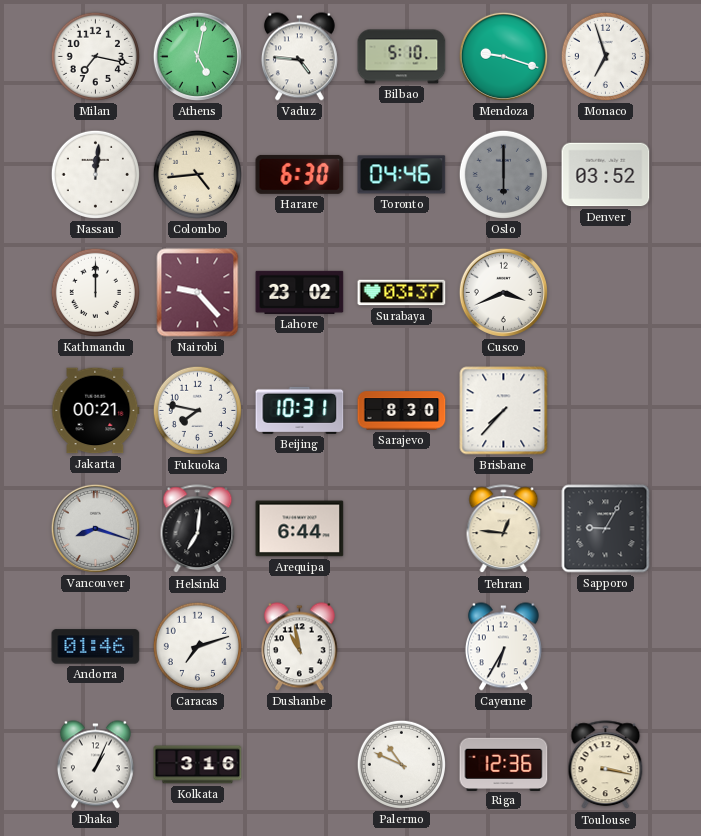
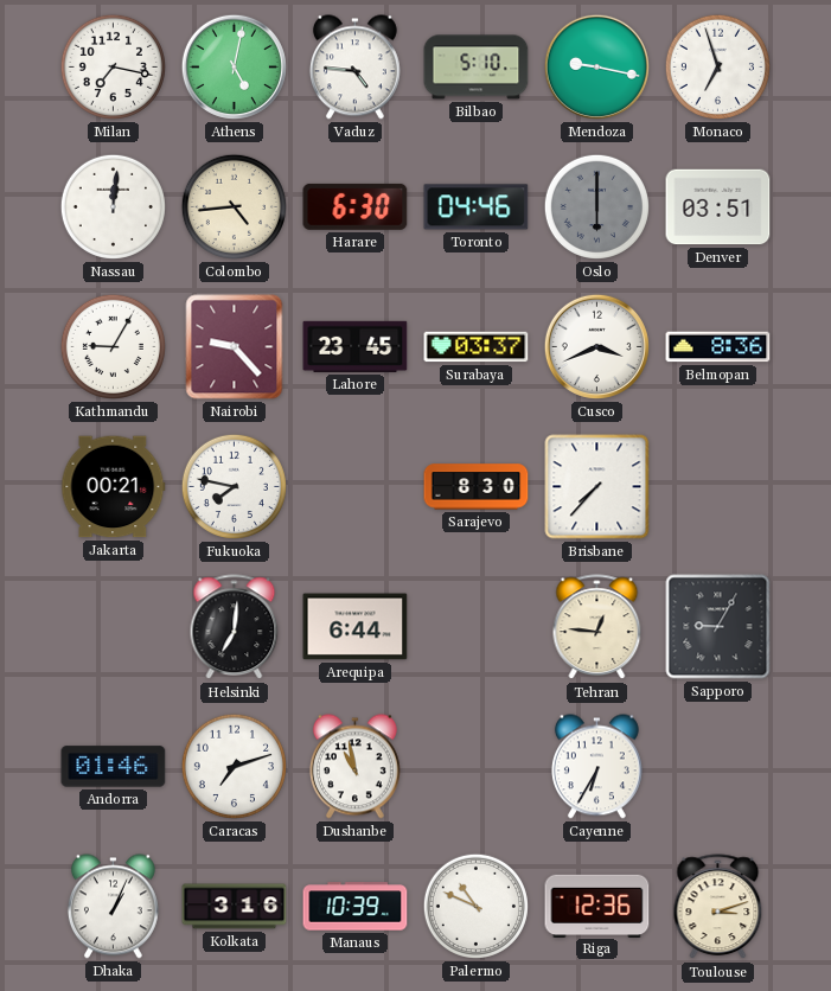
Mendoza: 9:18 -> 9:17 (596, 66)
Denver: 03:52 -> 03:51 (718, 207)
Kathmandu: 12:00 -> 9:05 (113, 346)
Lahore: 23:02 -> 23:45 (356, 346)
Belmopan: none -> 8:36 (718, 347)
Beijing: 10:31 -> none (300, 410)
Vancouver: 8:18 -> none (95, 528)
Manaus: none -> 10:39 (356, 907)
Toulouse: 3:17 -> 3:12 (718, 907)
